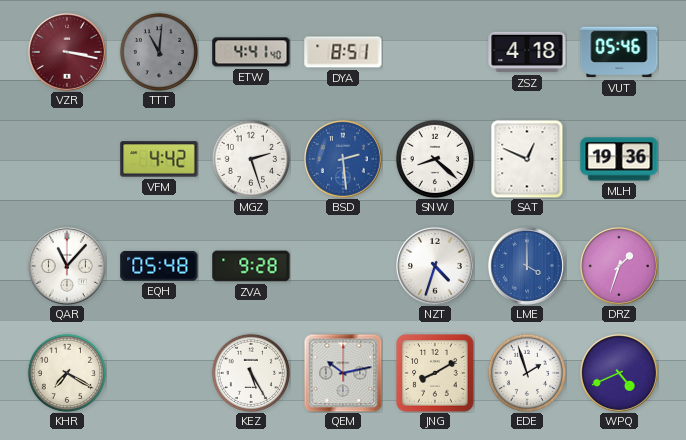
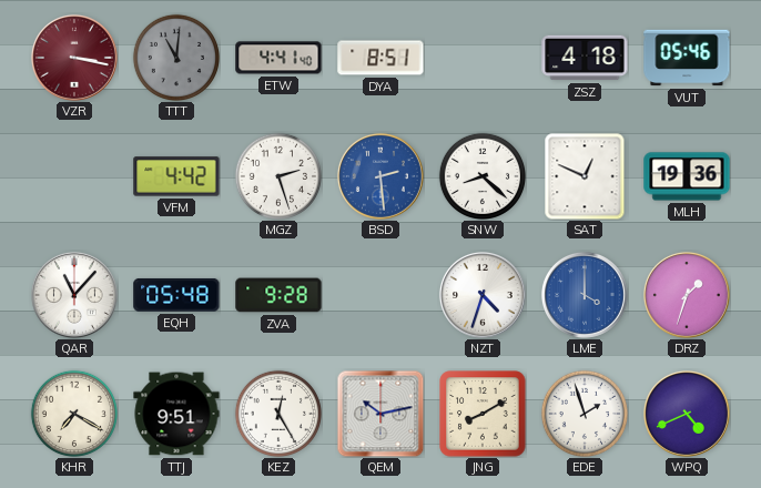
TTJ: none -> 9:51 (176, 414)
KEZ: 5:25 -> 12:25 (277, 413)
